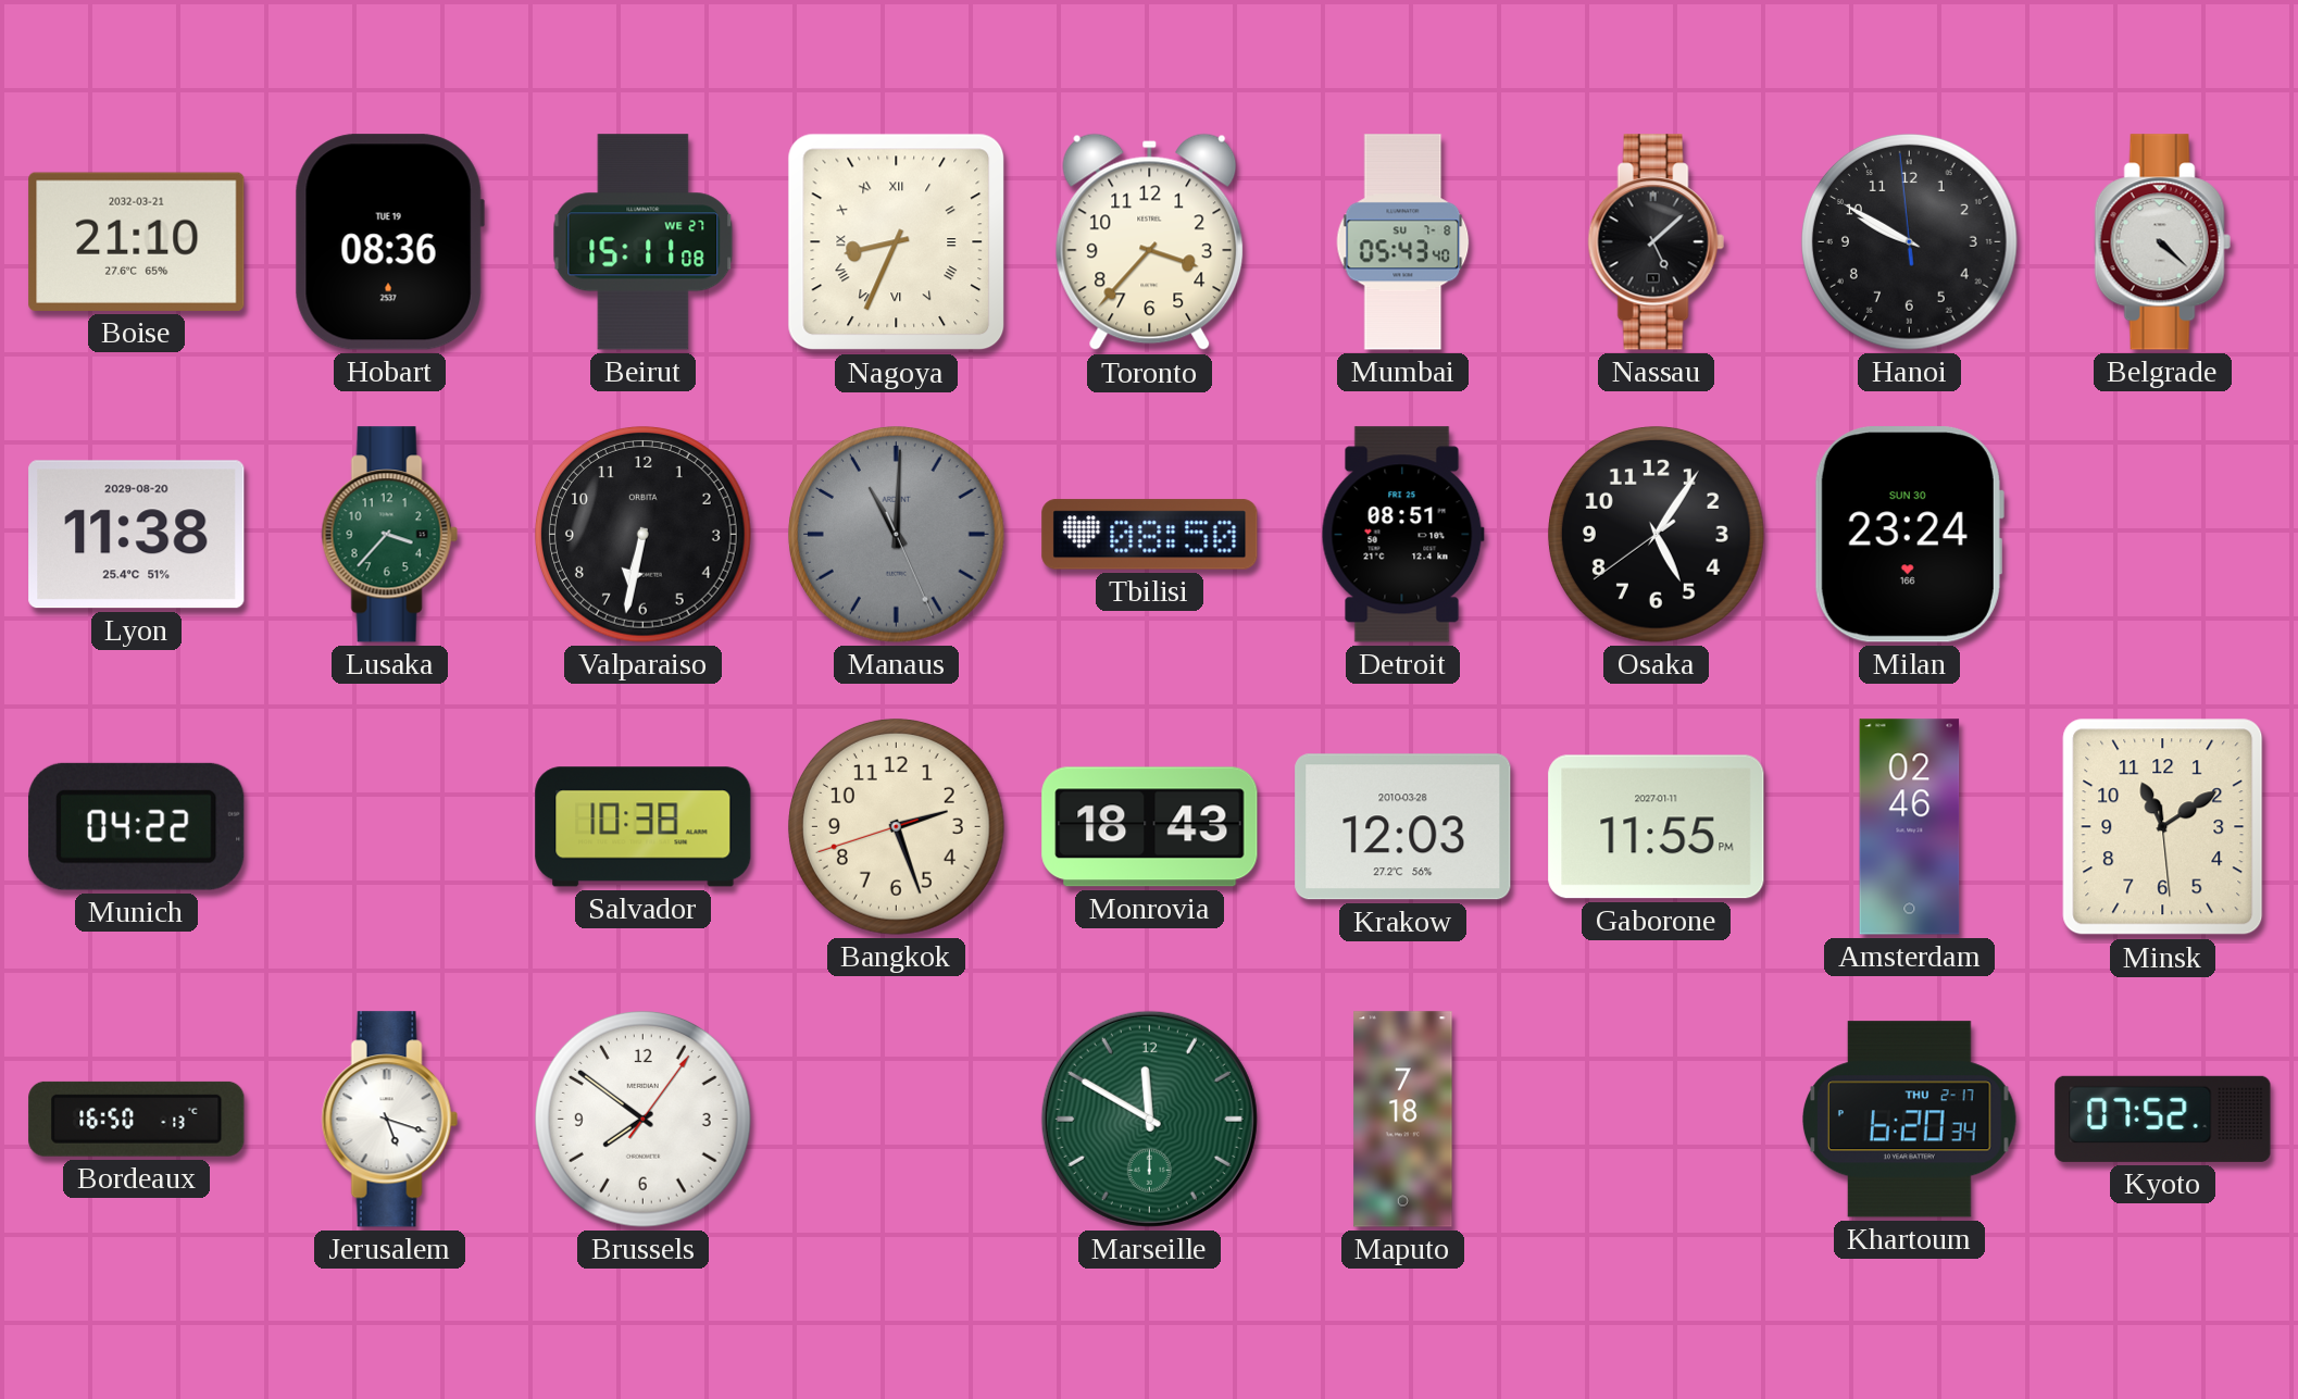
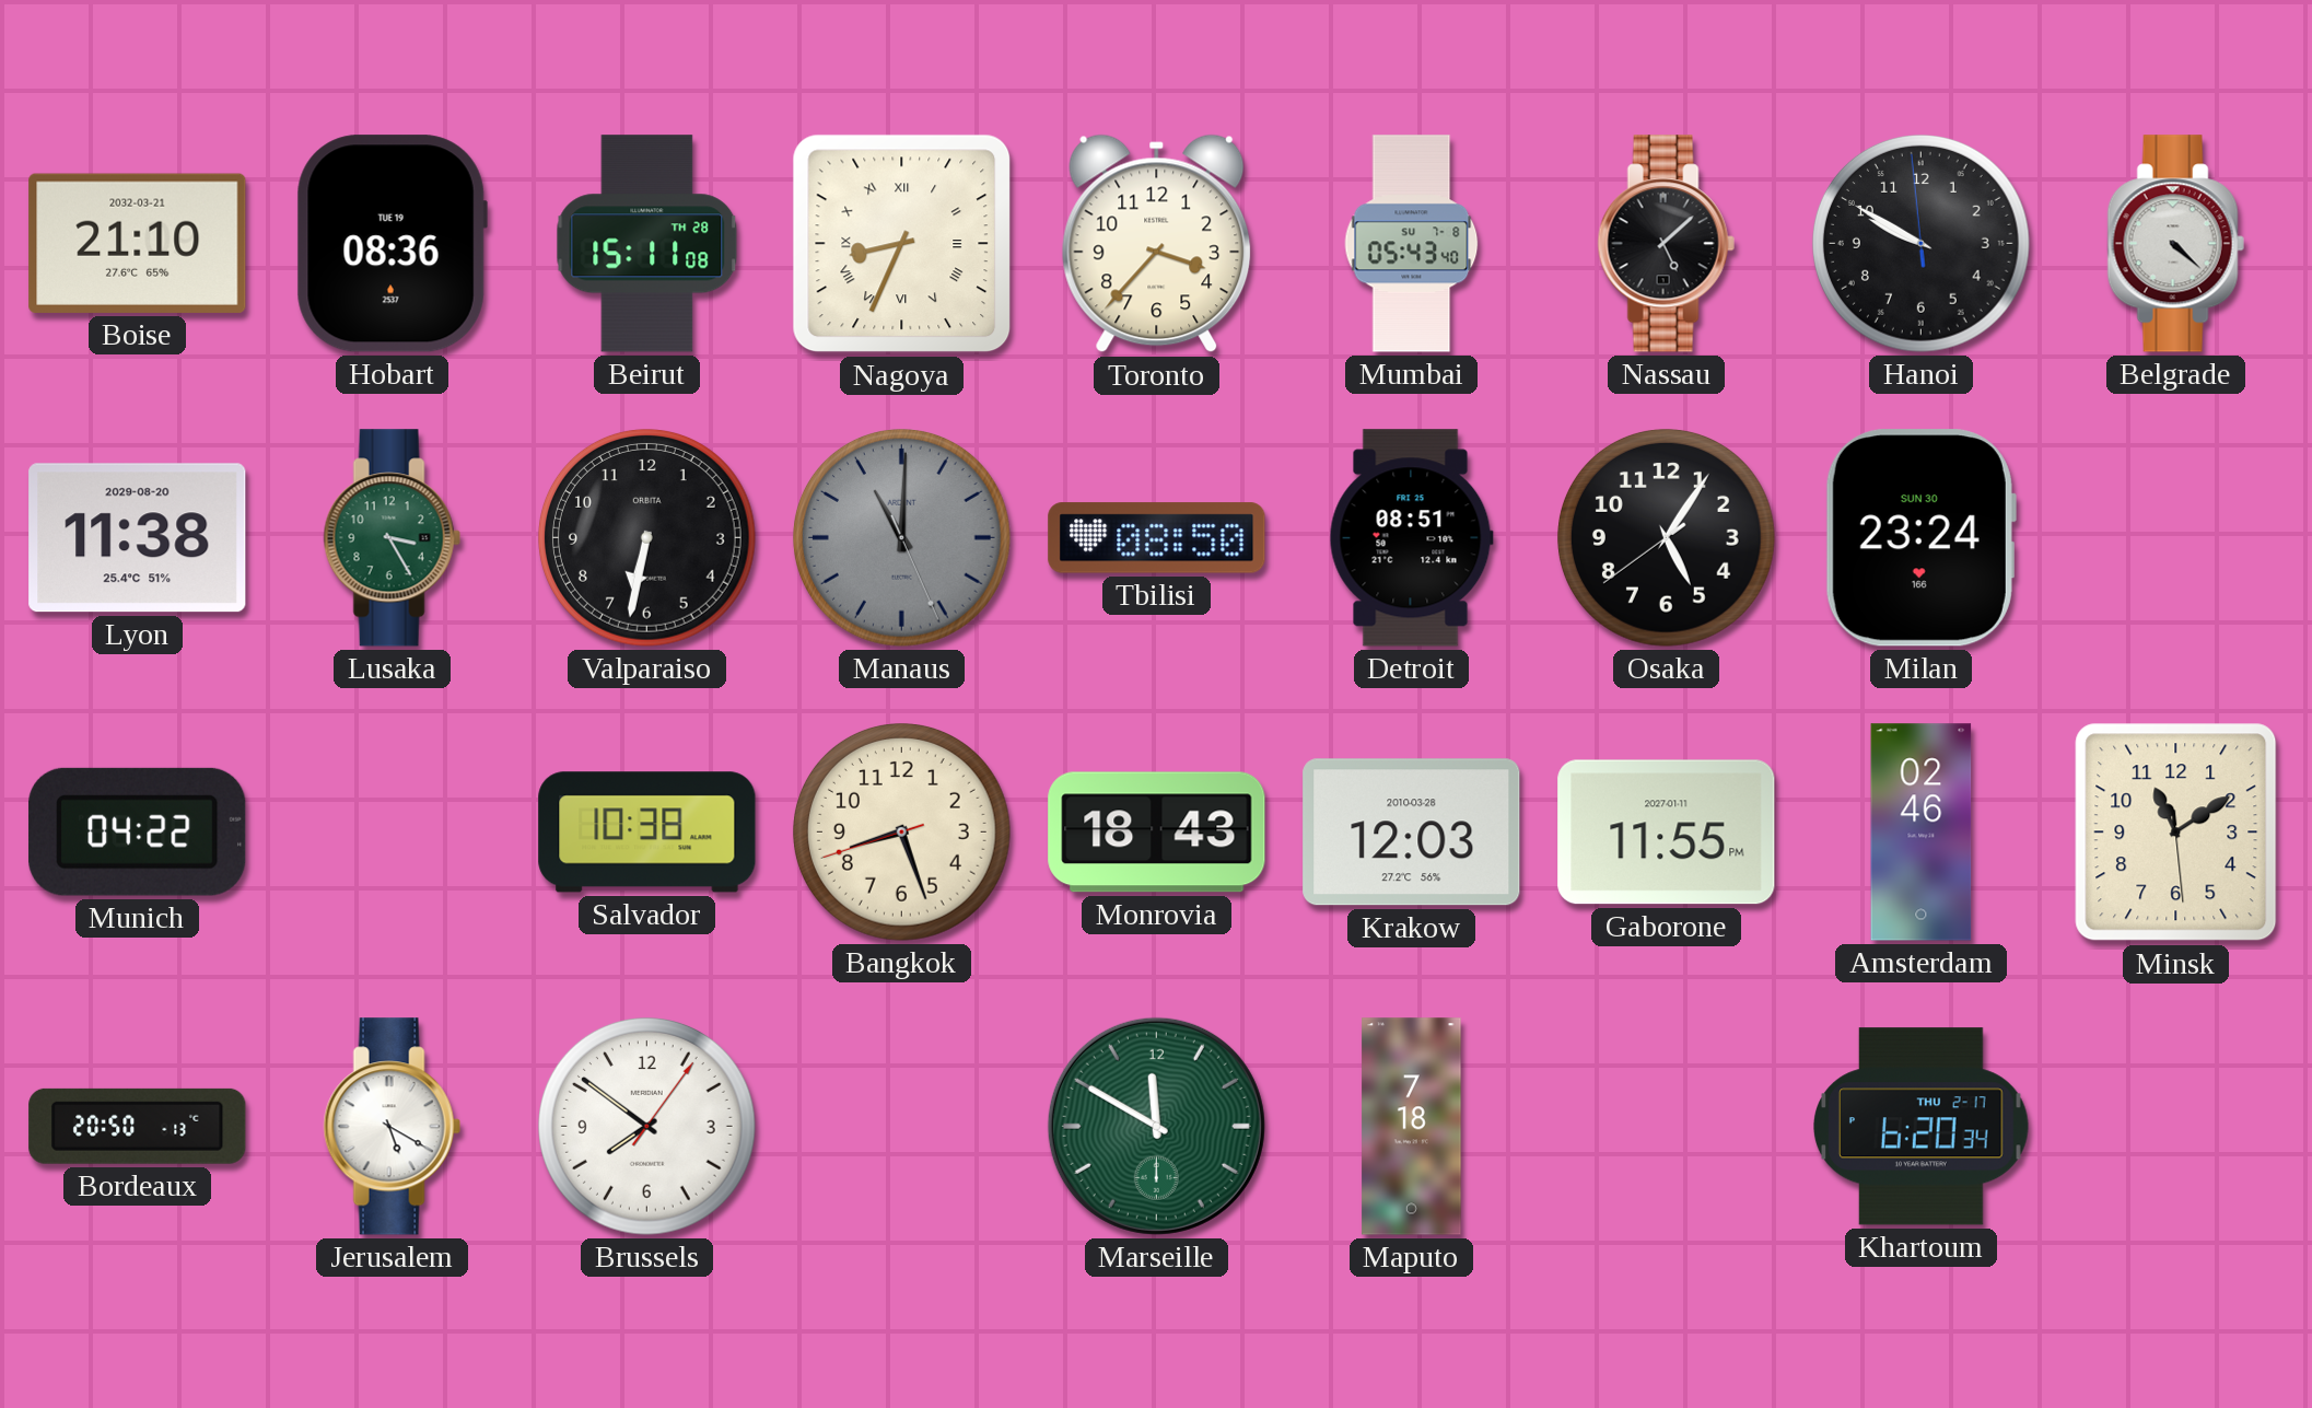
Beirut date: WE 27 -> TH 28 (647, 244)
Lusaka: 3:37 -> 3:25 (392, 538)
Bangkok: 2:26 -> 8:26 (902, 833)
Bordeaux: 16:50 -> 20:50 (138, 1126)
Jerusalem: 5:18 -> 5:20 (392, 1127)
Kyoto: 07:52 -> none (2163, 1119)
